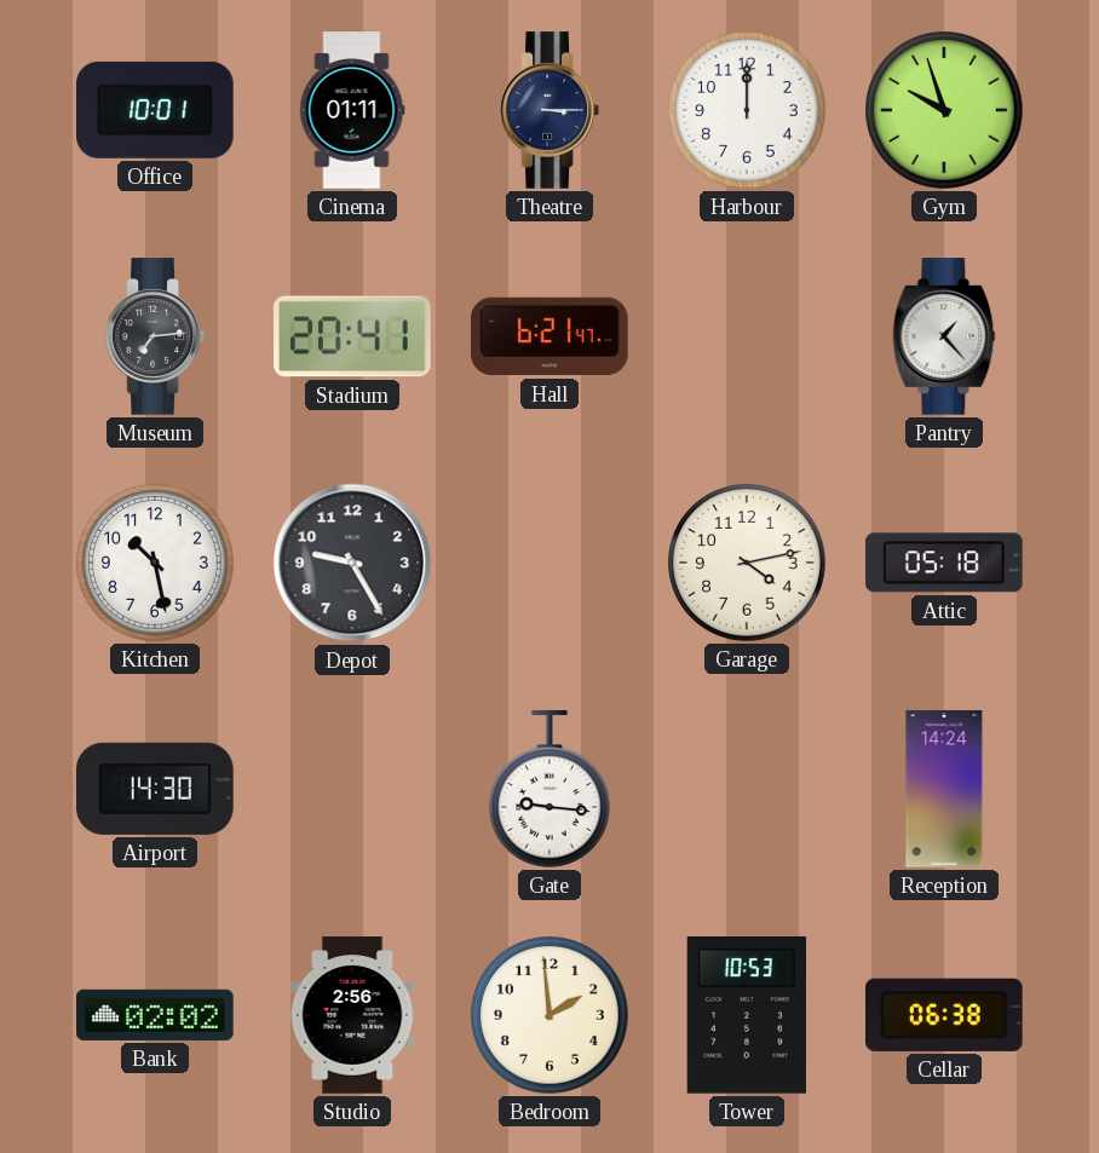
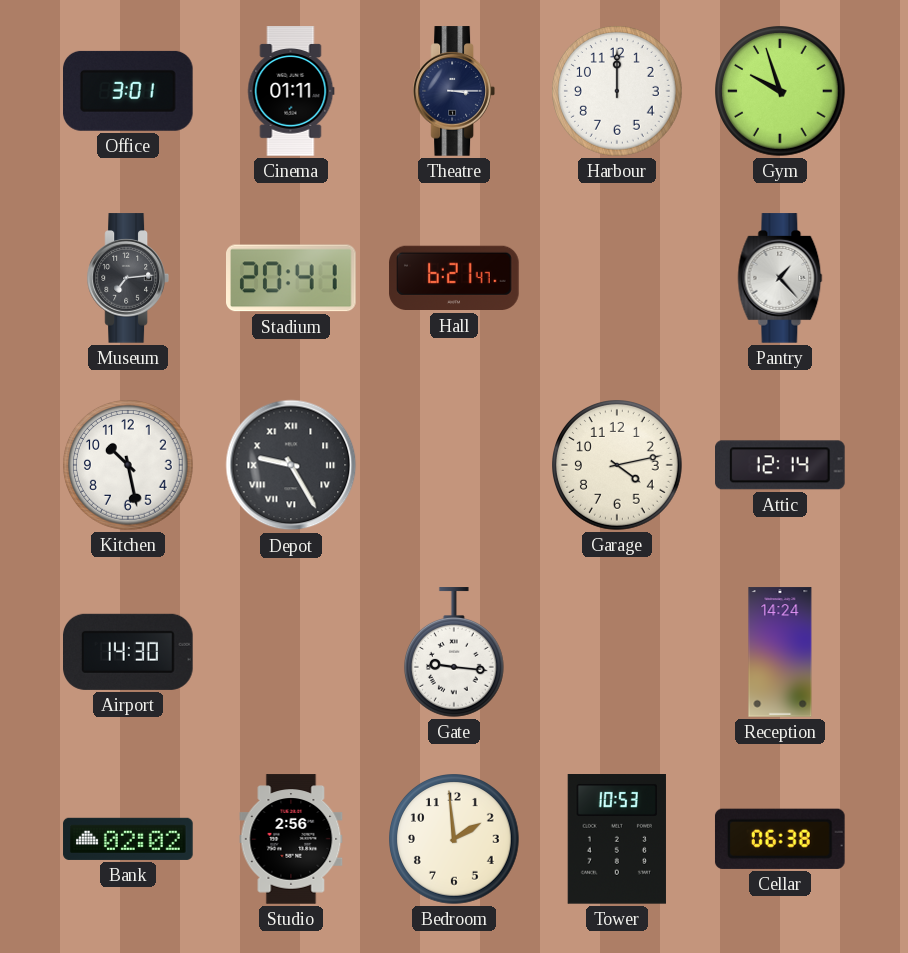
Office: 10:01 -> 3:01 (129, 91)
Depot numerals: Arabic -> Roman (291, 465)
Attic: 05:18 -> 12:14 (781, 465)
